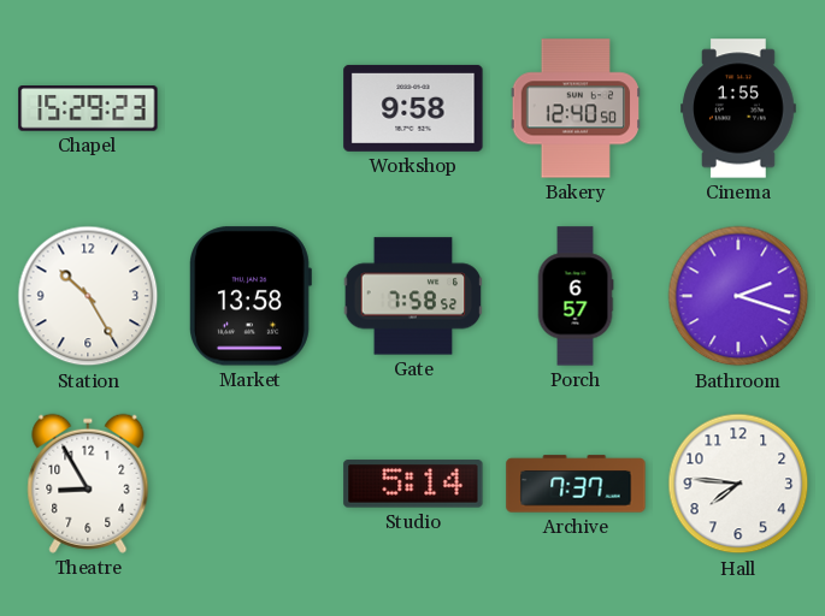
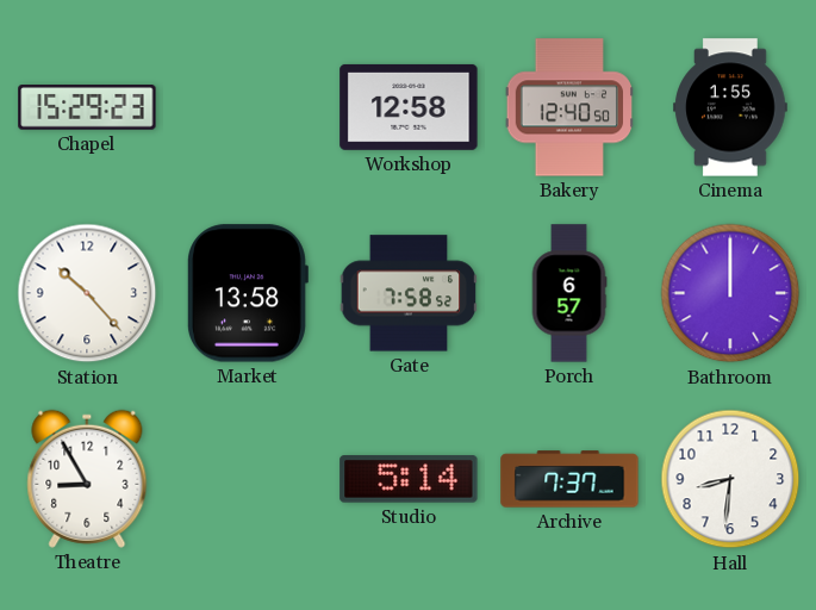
Workshop: 9:58 -> 12:58 (409, 107)
Station: 10:25 -> 10:23 (87, 293)
Bathroom: 2:18 -> 12:00 (730, 293)
Hall: 7:46 -> 8:31 (730, 479)
